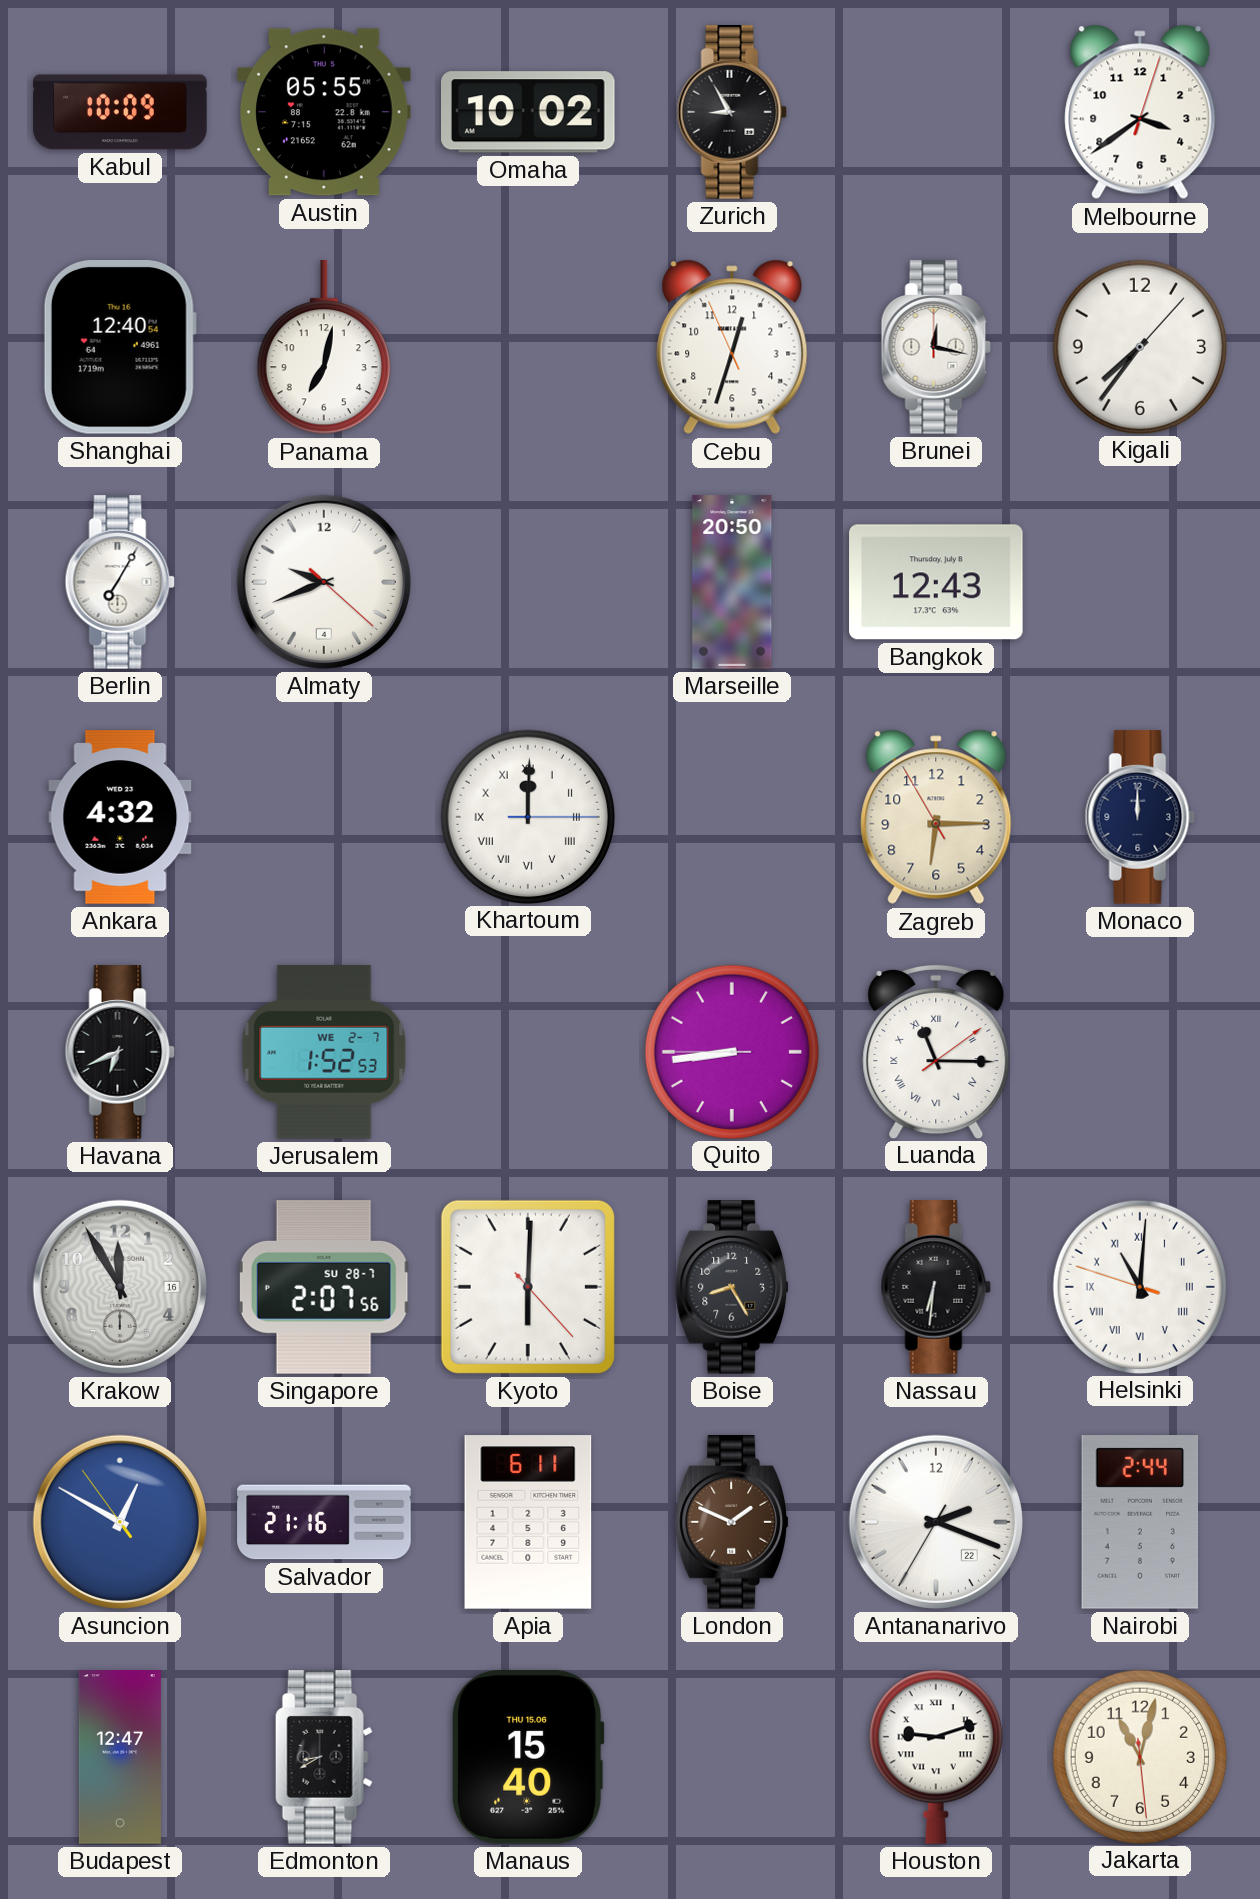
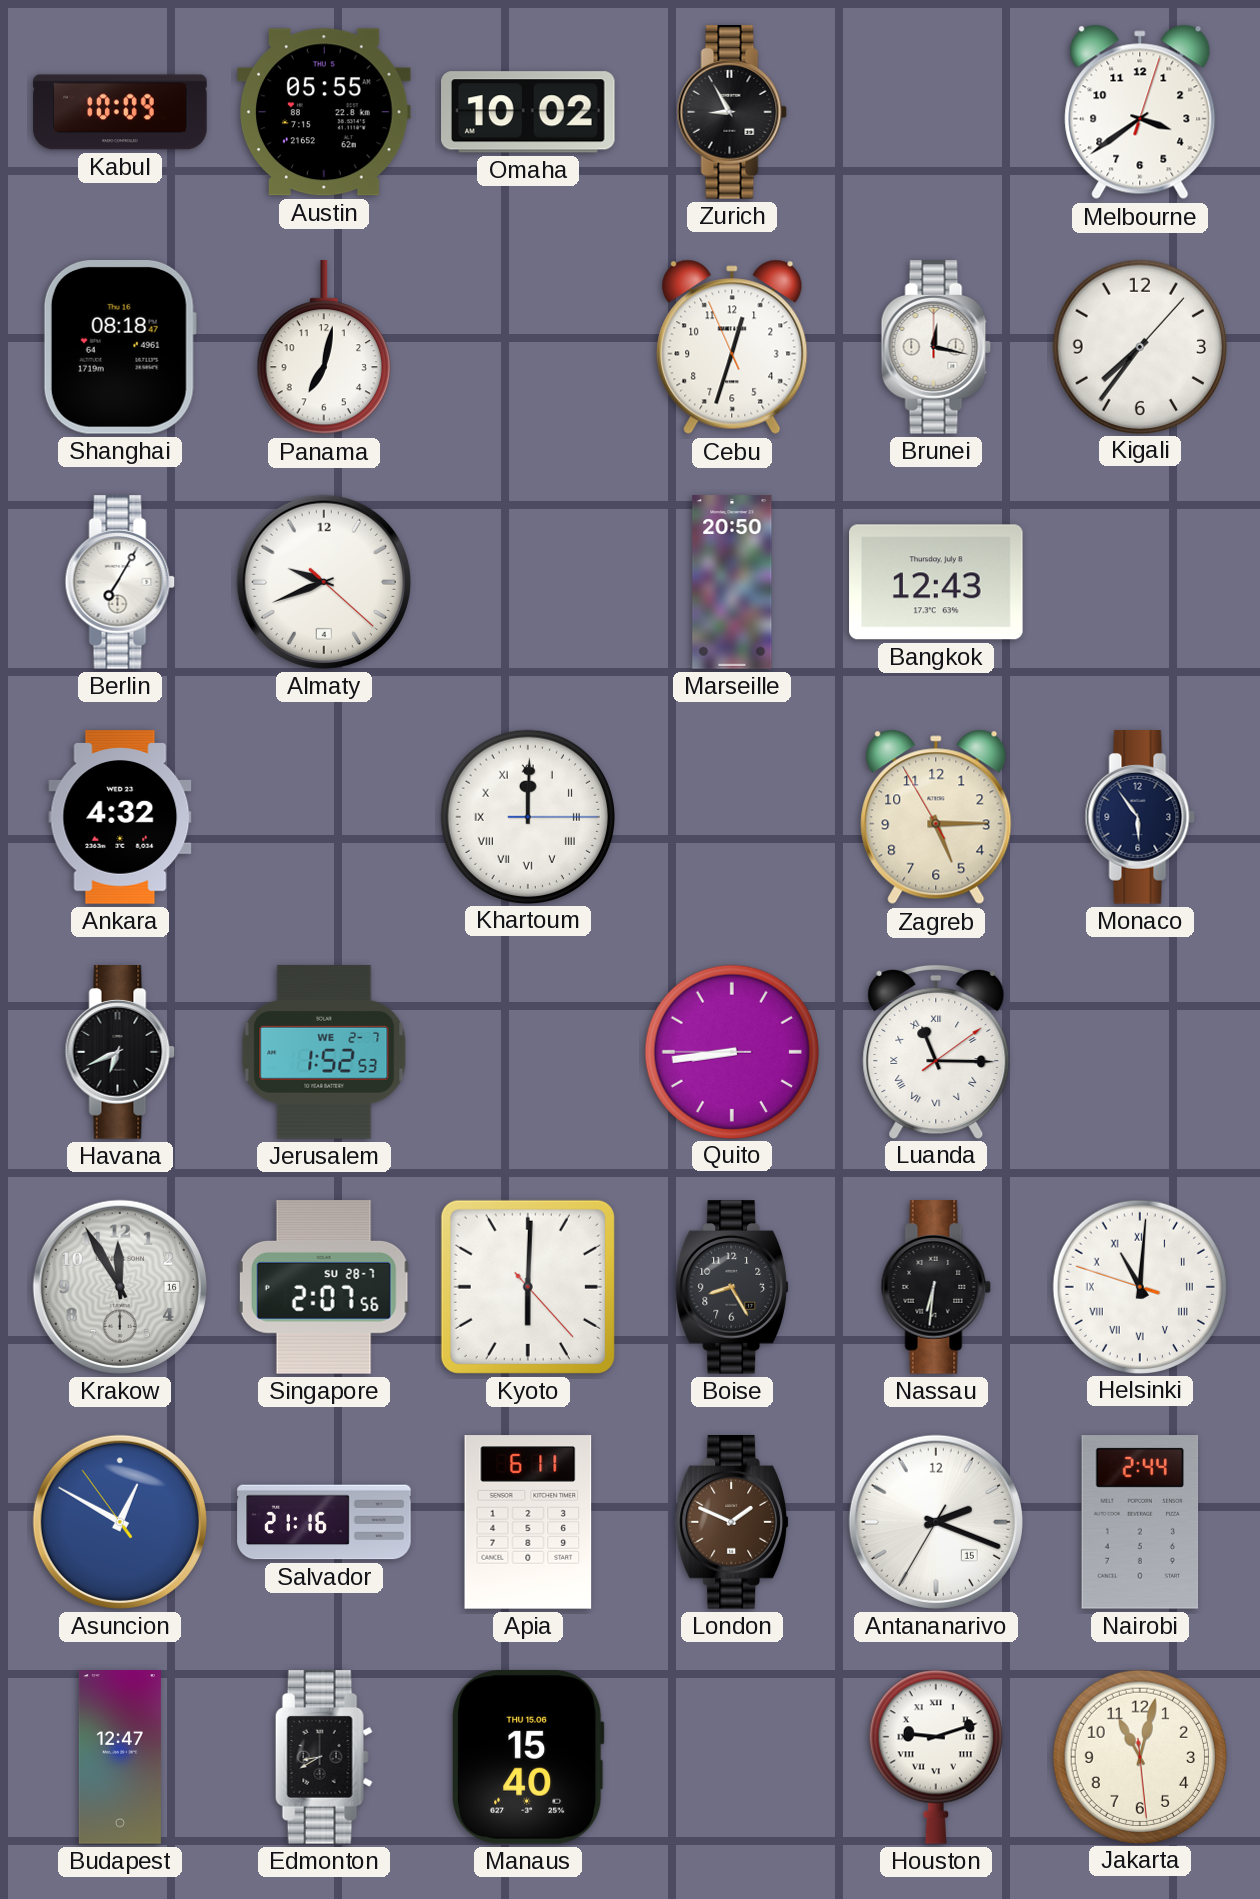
Shanghai: 12:40 -> 08:18 (120, 348)
Zagreb: 6:14 -> 5:14 (936, 817)
Monaco: 12:00 -> 5:54 (1140, 817)
Antananarivo date: 22 -> 15 (936, 1522)
